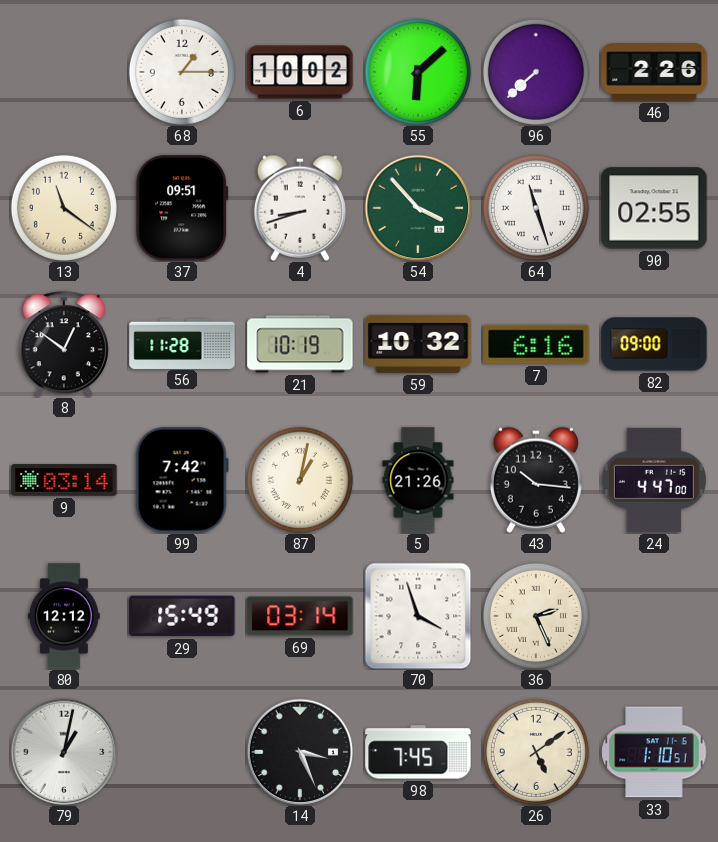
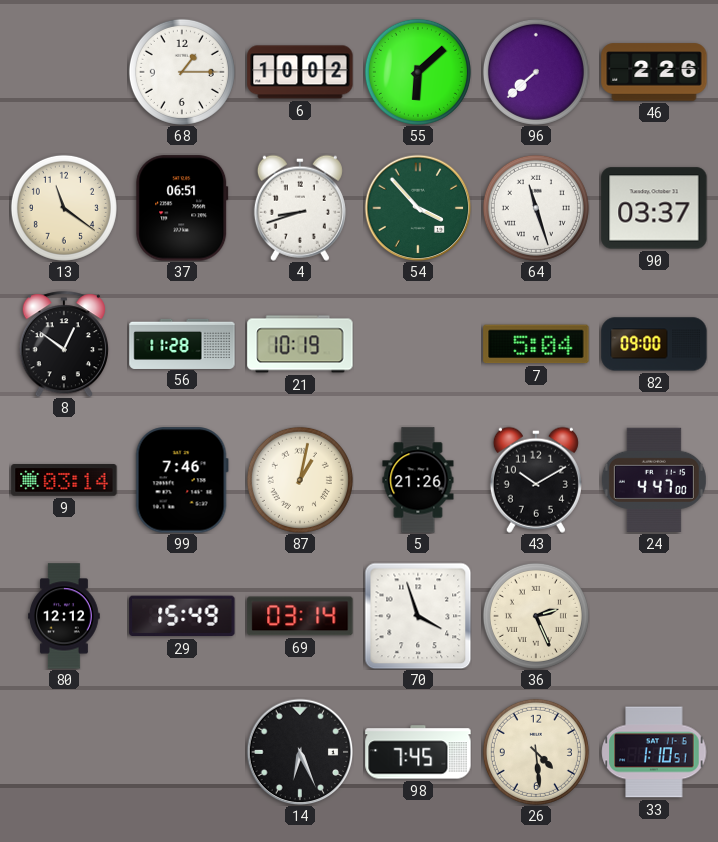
37: 09:51 -> 06:51 (182, 208)
90: 02:55 -> 03:37 (654, 208)
59: 10:32 -> none (418, 344)
7: 6:16 -> 5:04 (536, 344)
99: 7:42 -> 7:46 (182, 480)
43: 10:16 -> 10:10 (536, 480)
79: 1:02 -> none (64, 752)
14: 3:26 -> 6:26 (300, 752)
26: 5:09 -> 4:29 (536, 752)
